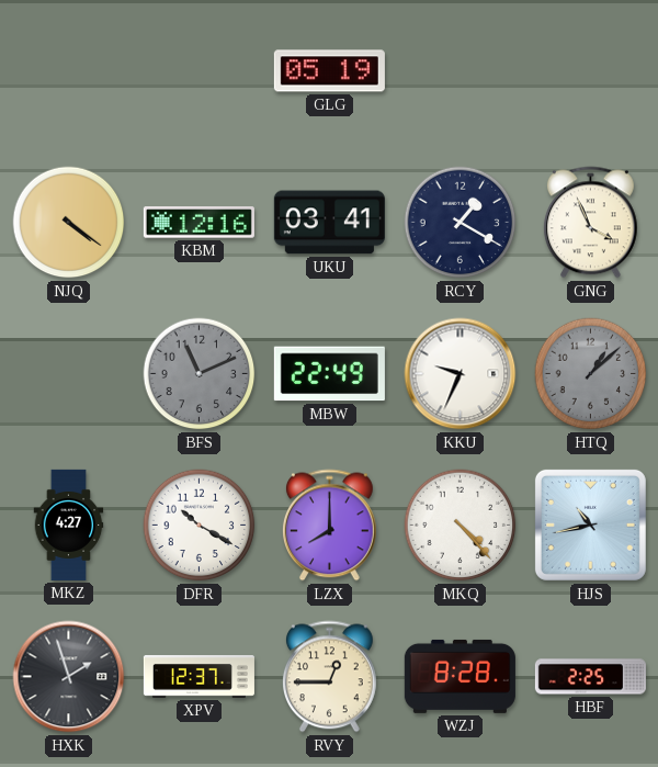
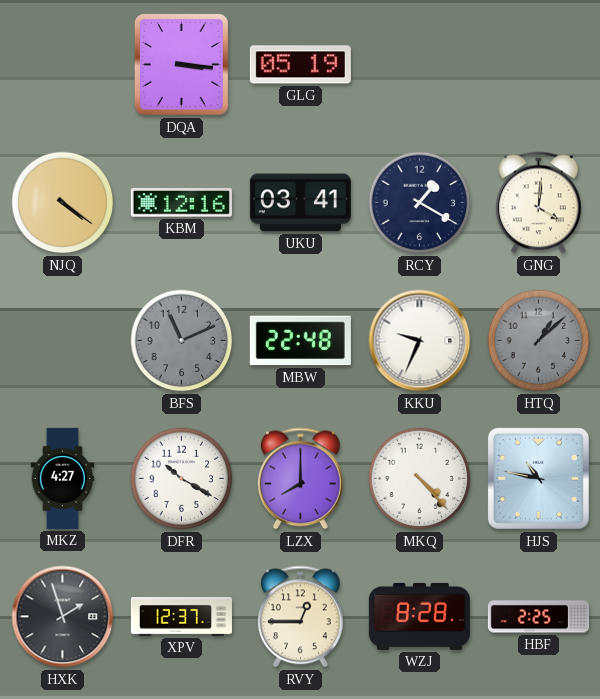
DQA: none -> 3:16 (181, 64)
GNG: 3:56 -> 4:01 (538, 203)
MBW: 22:49 -> 22:48 (300, 341)
HJS: 10:43 -> 10:47 (538, 478)
